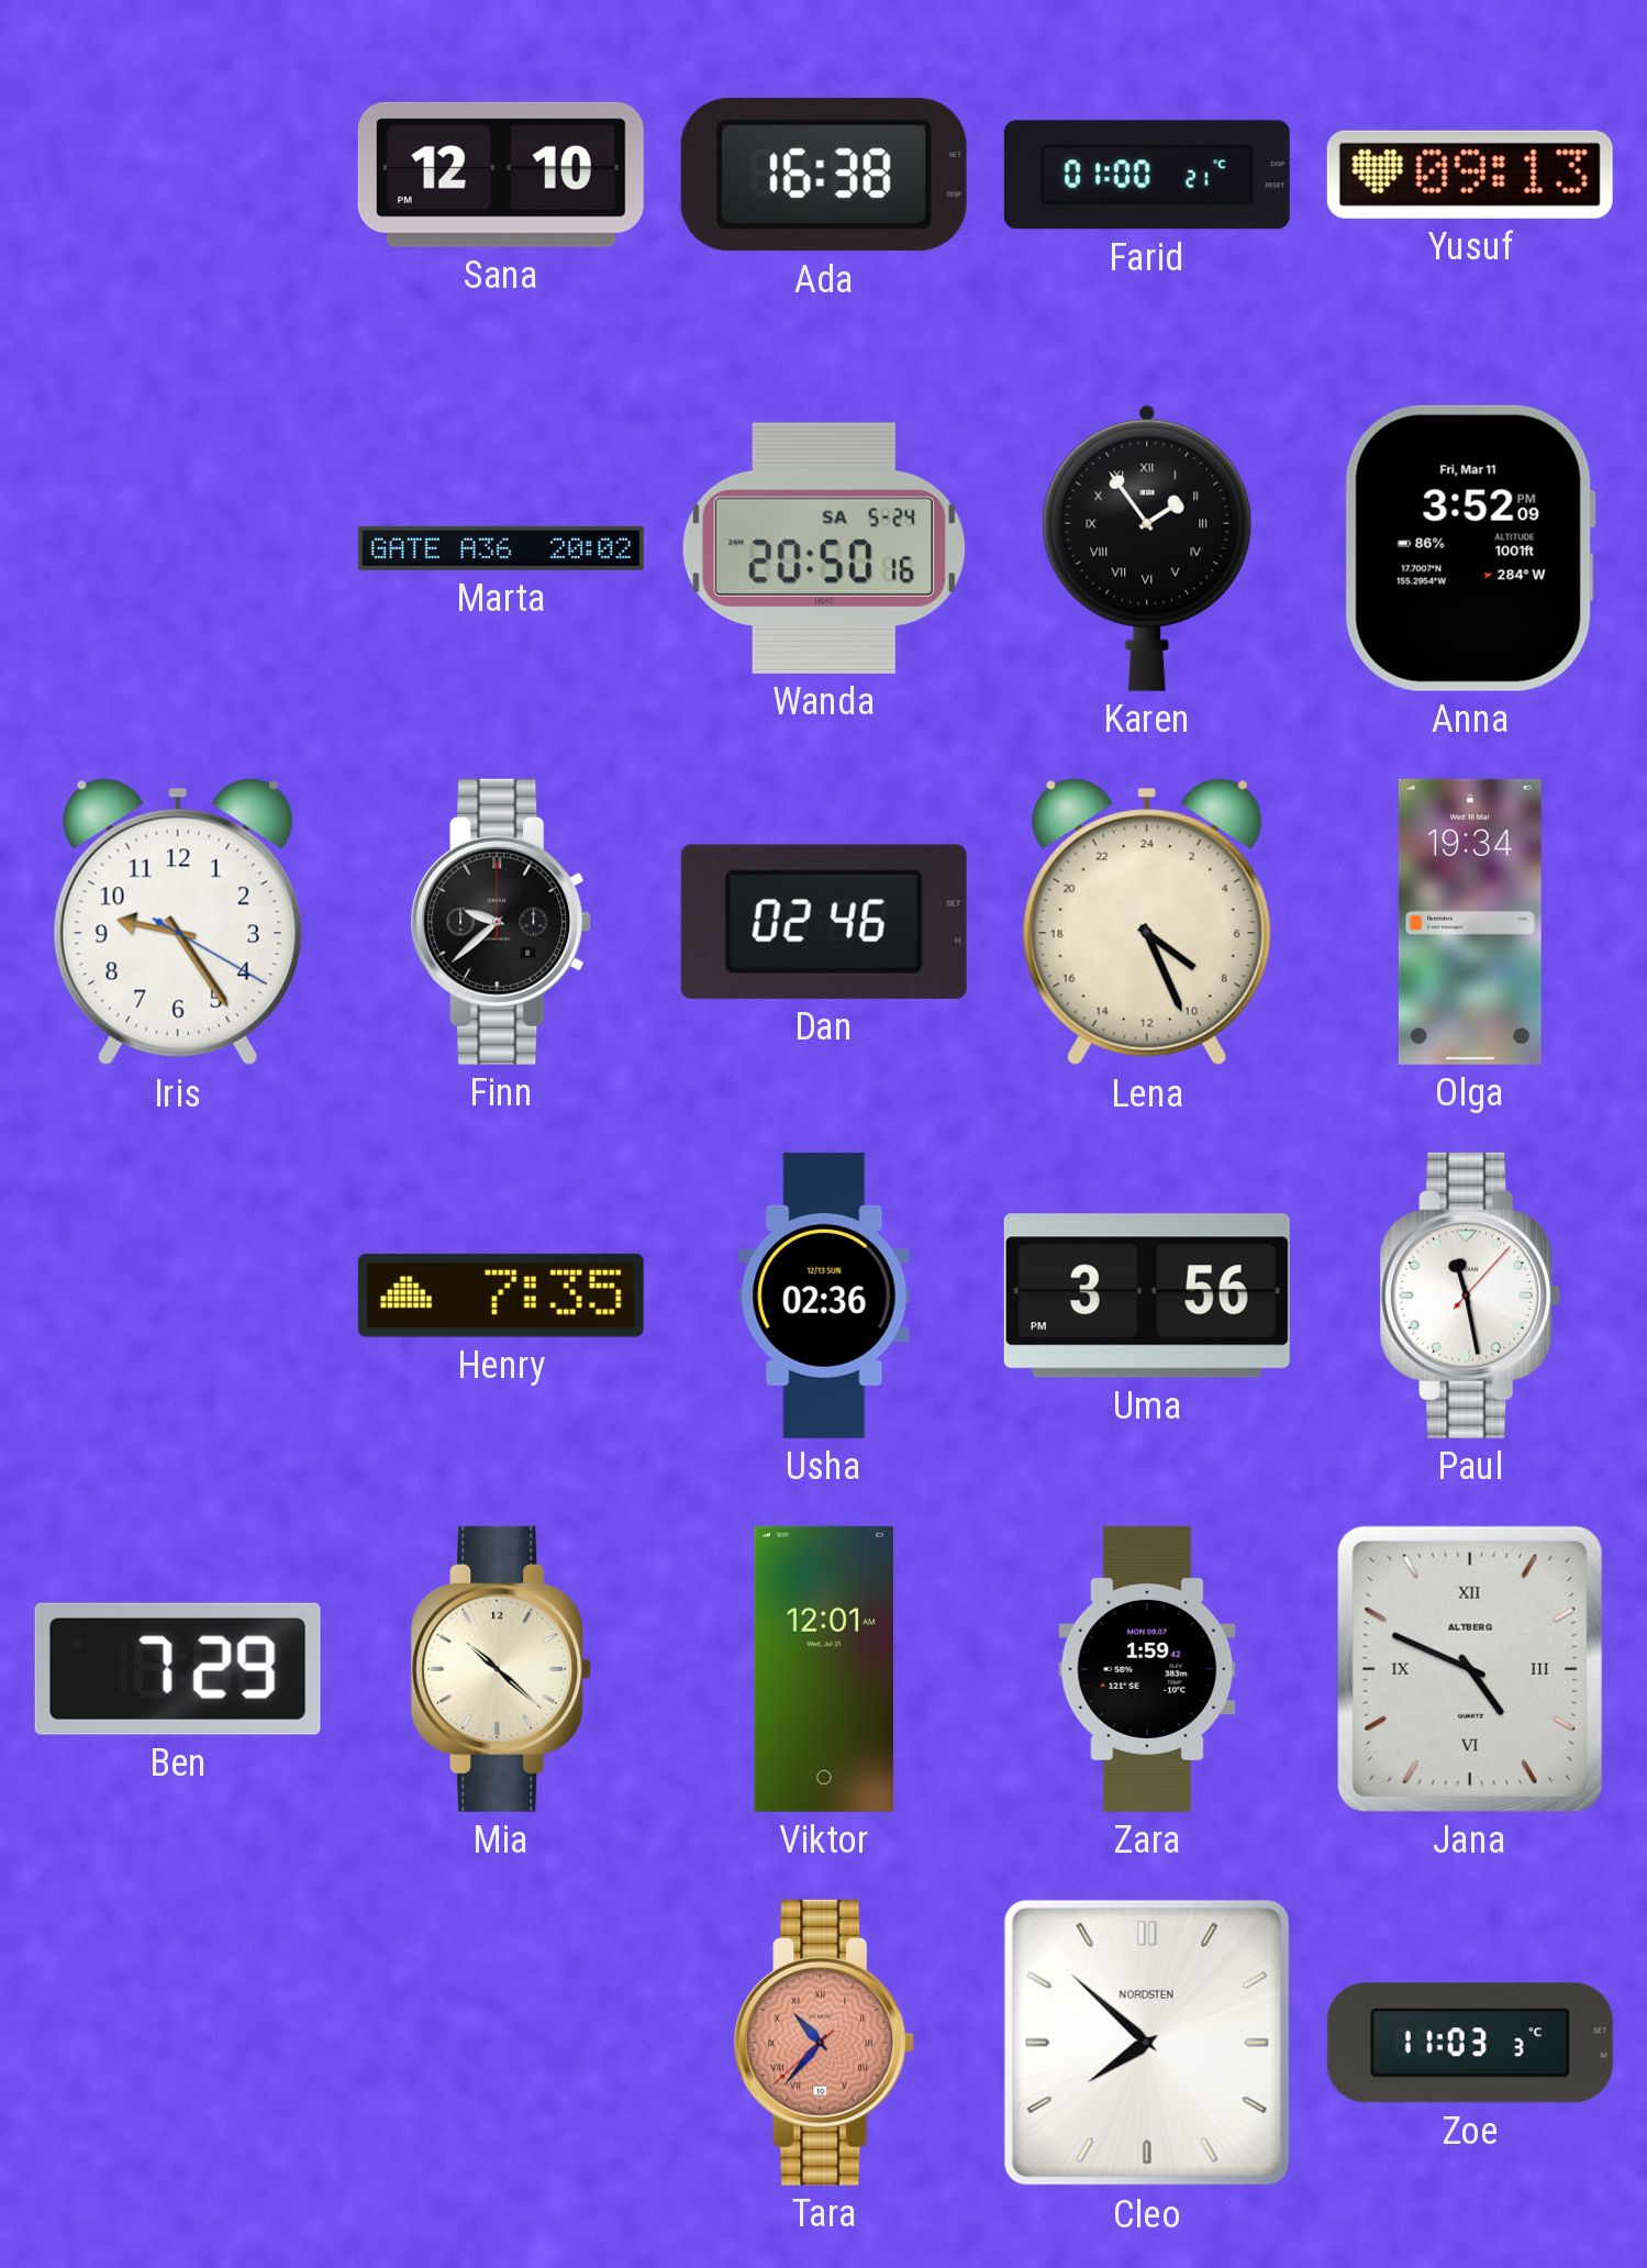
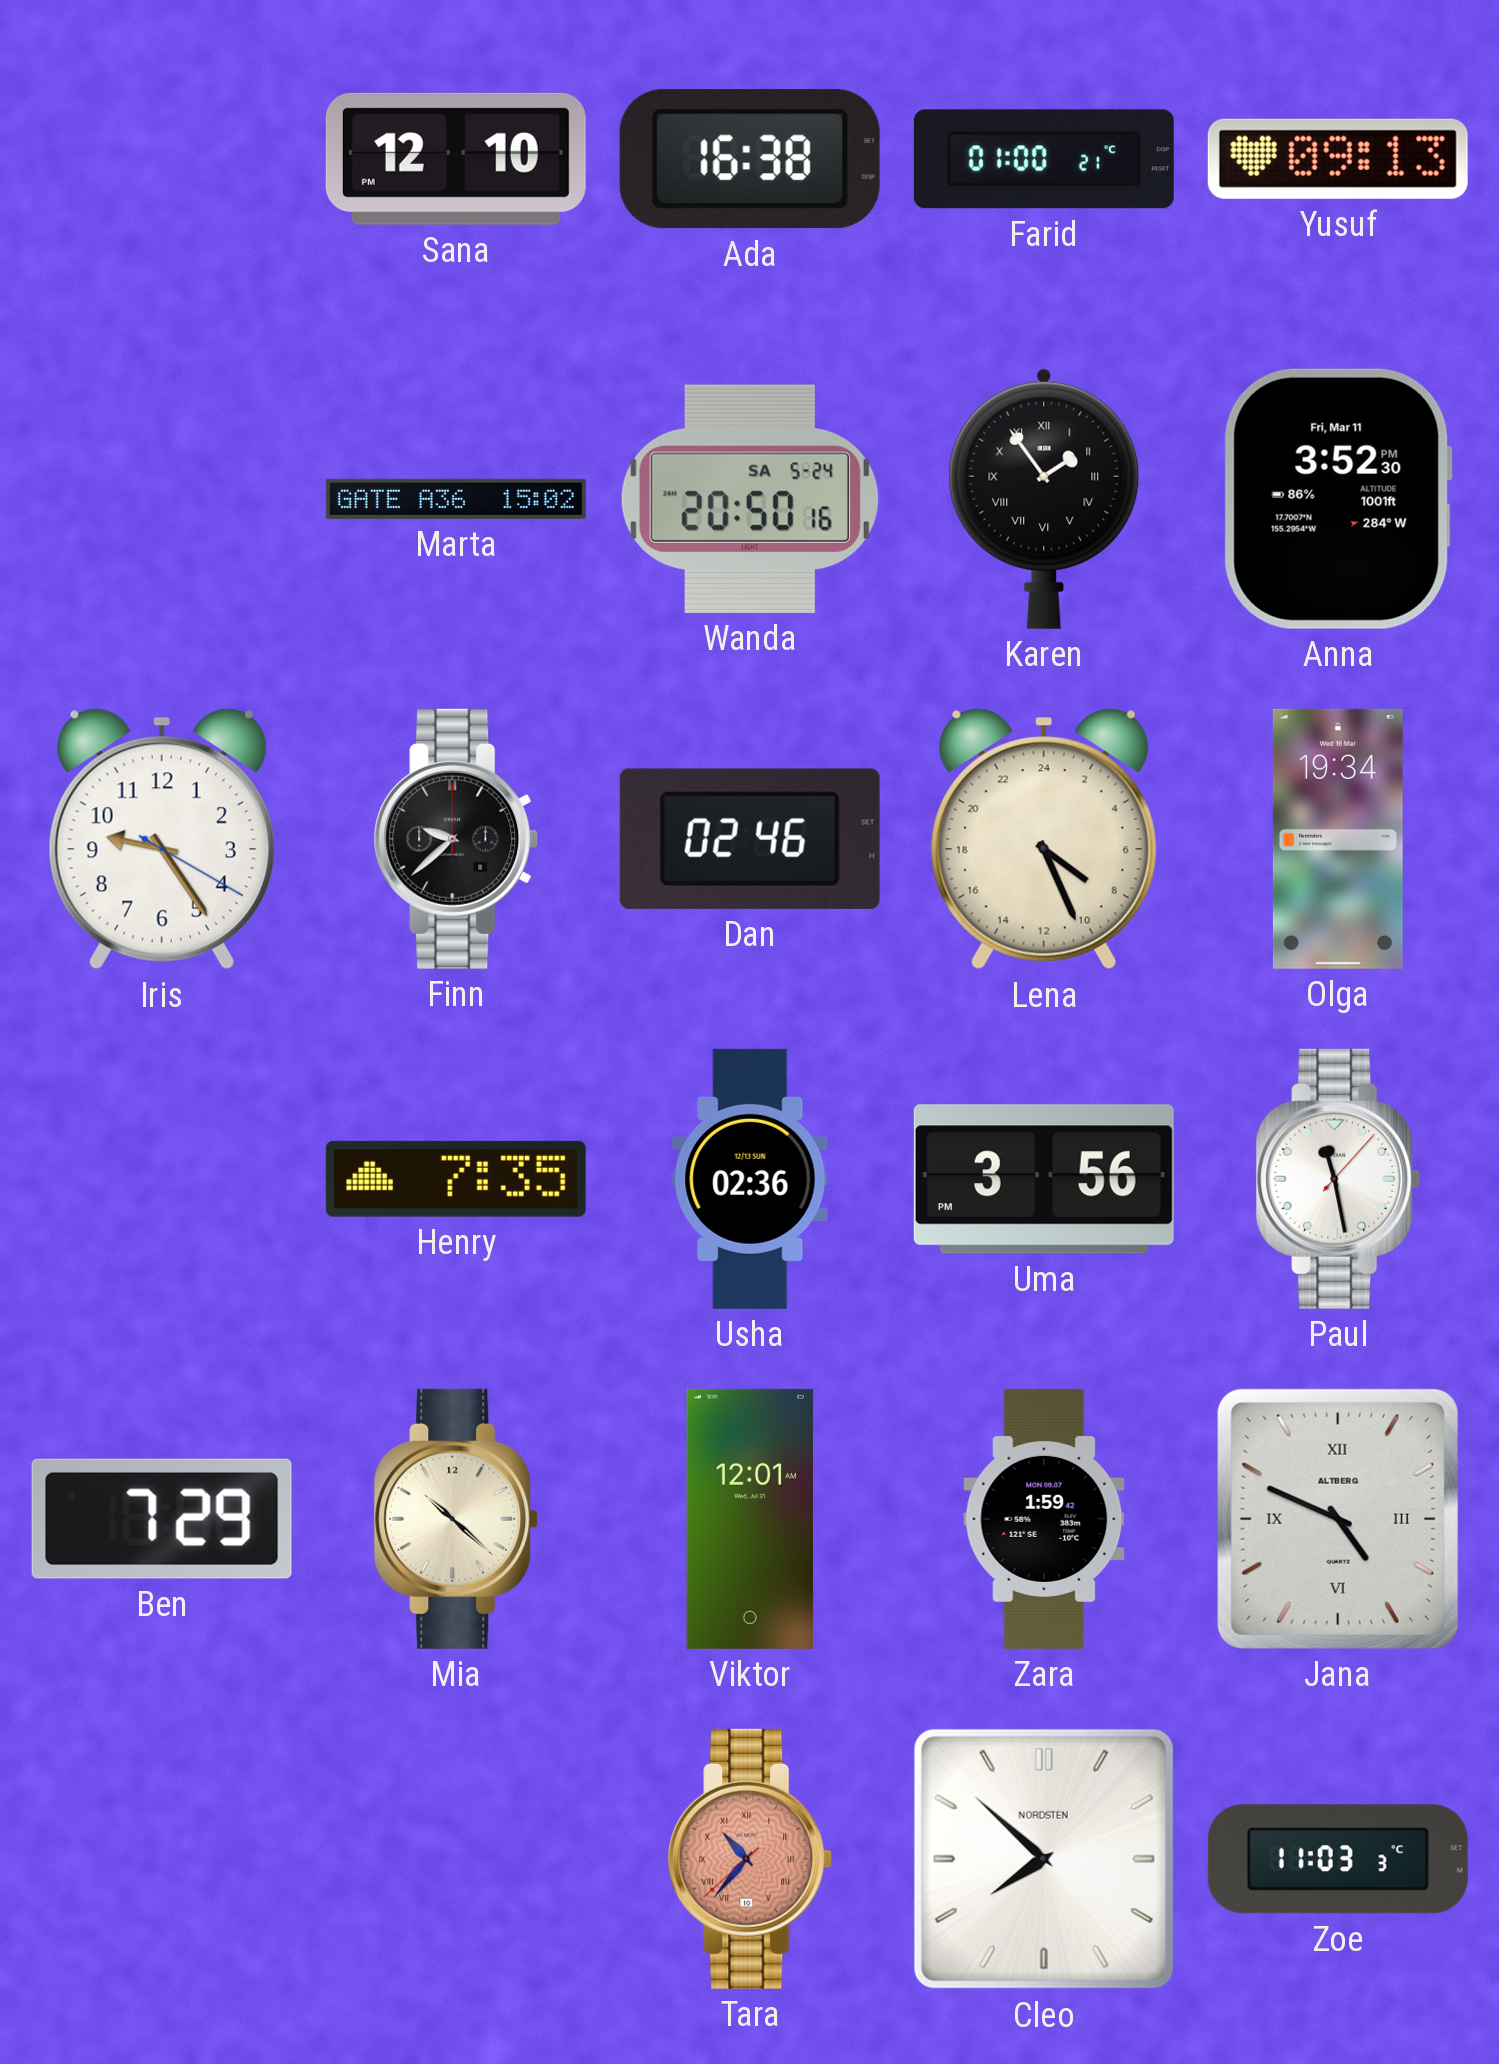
Marta: 20:02 -> 15:02 (456, 499)
Anna: 3:52:09 PM -> 3:52:30 PM (1338, 499)
